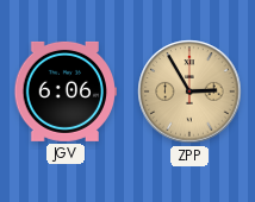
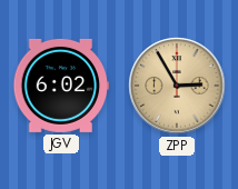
JGV: 6:06 -> 6:02 (61, 86)
